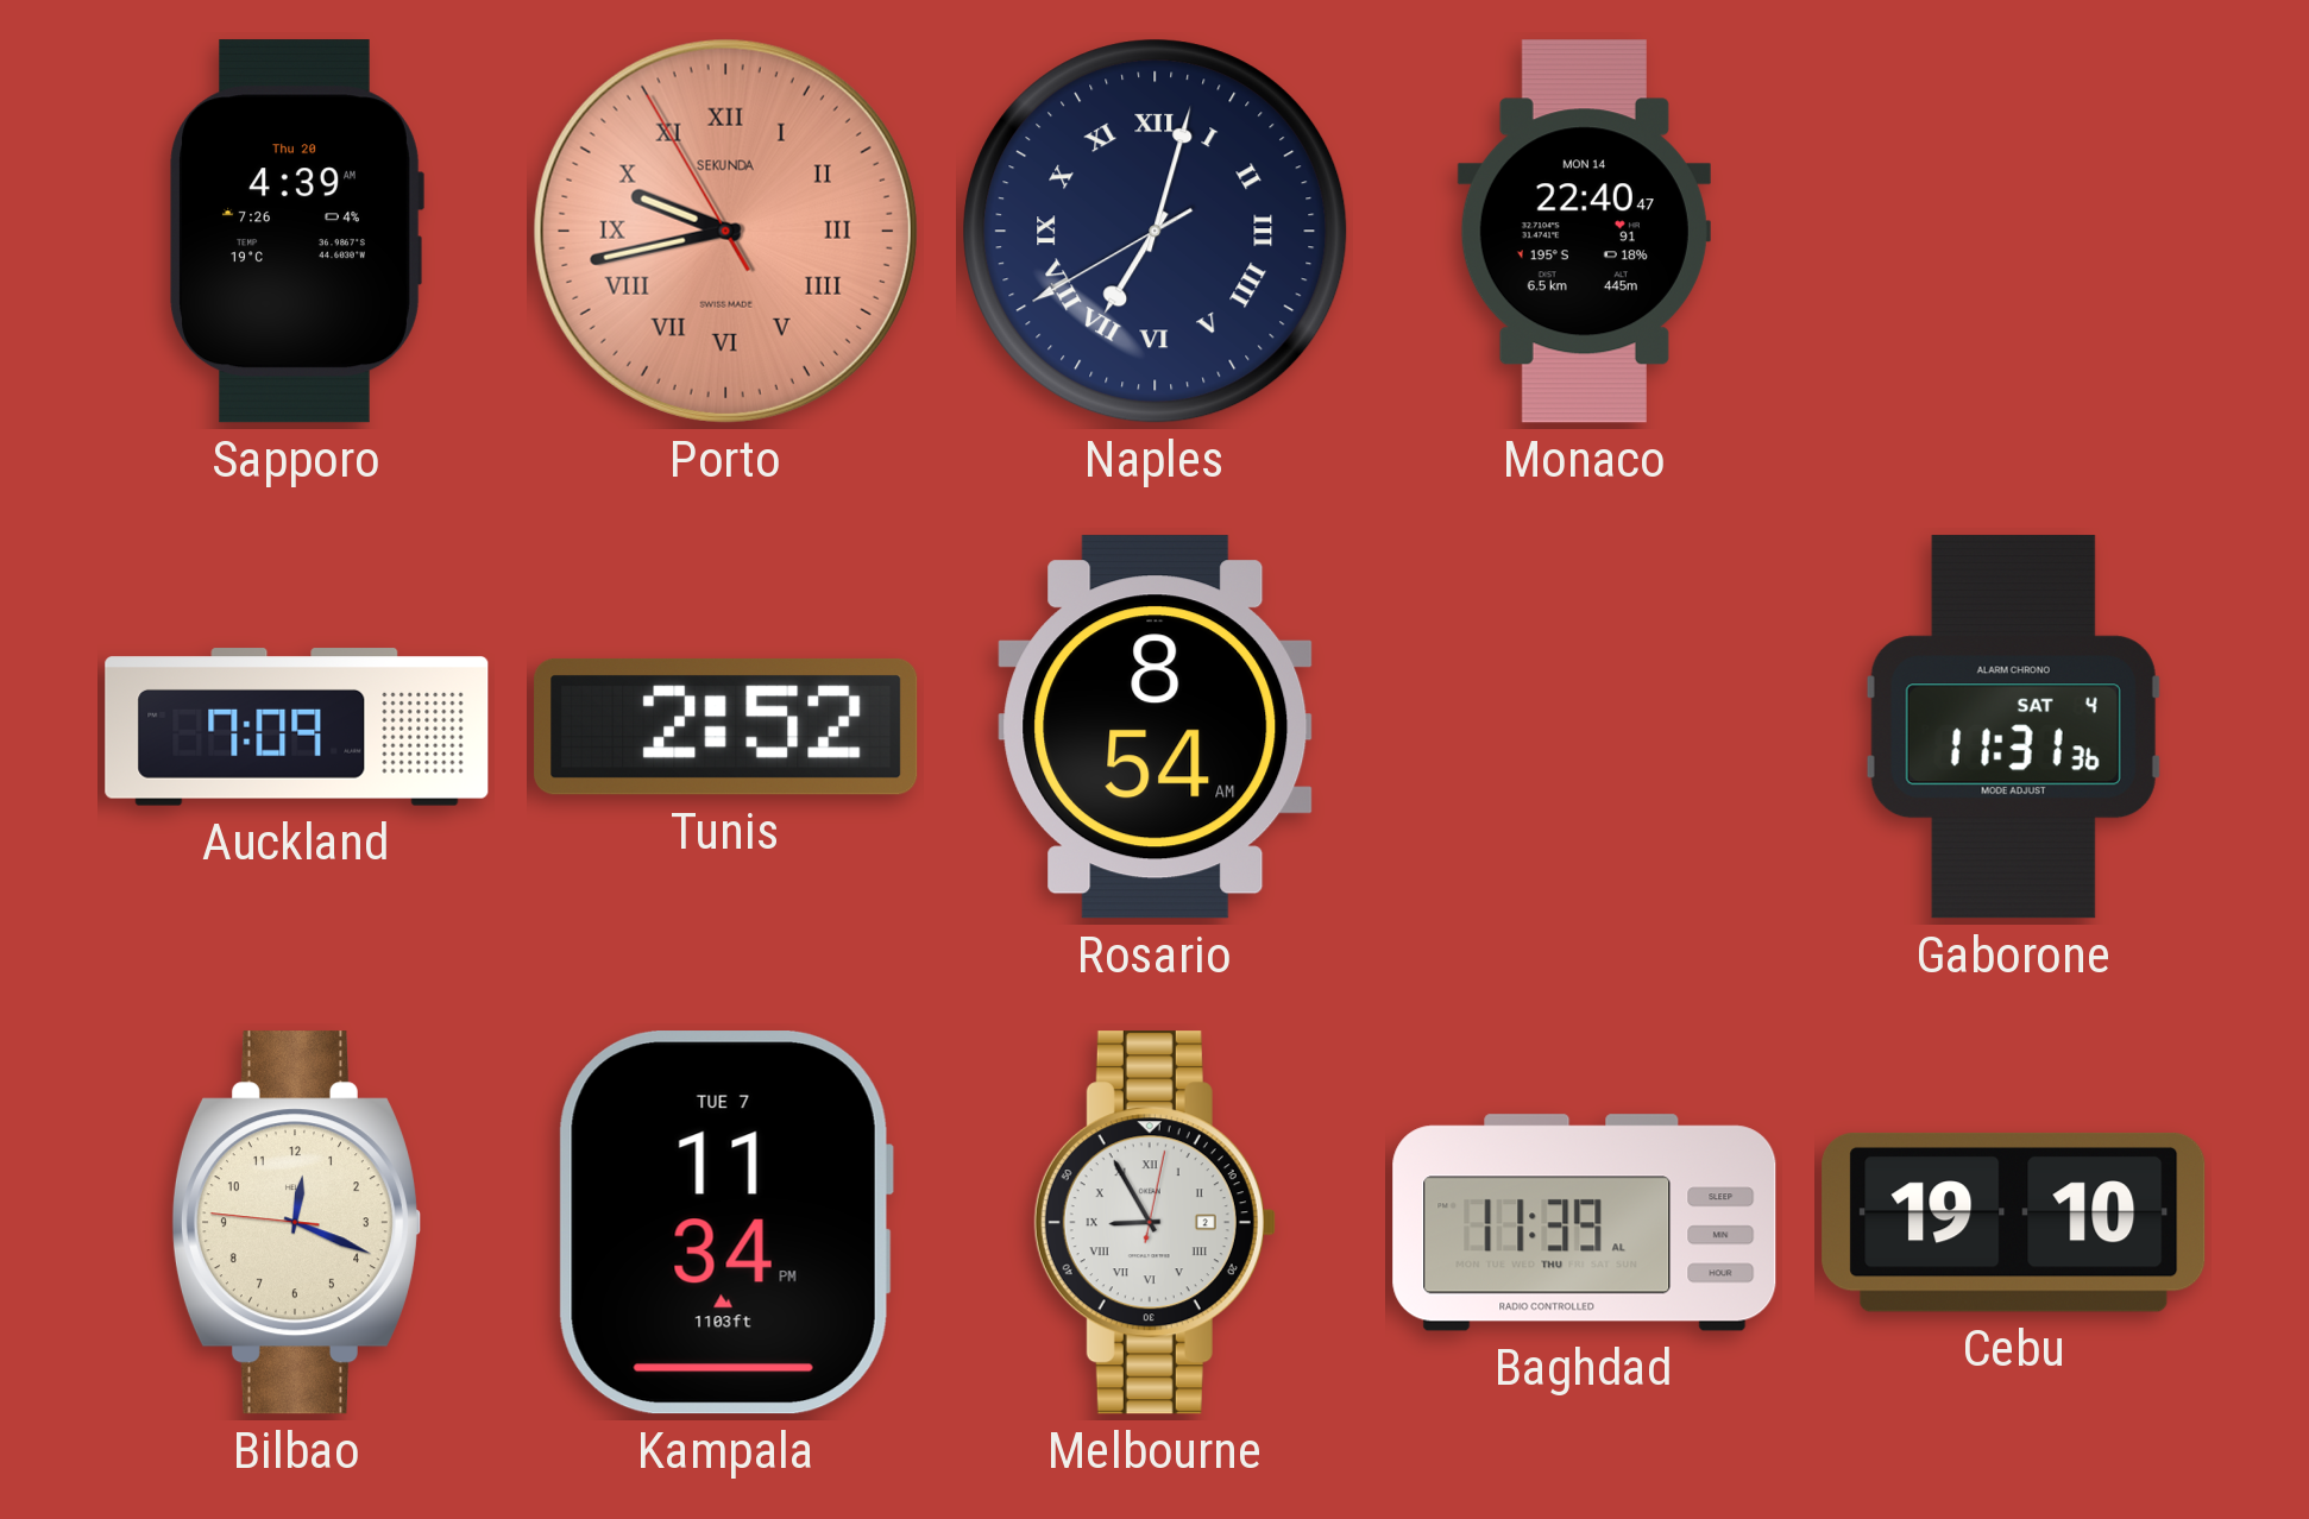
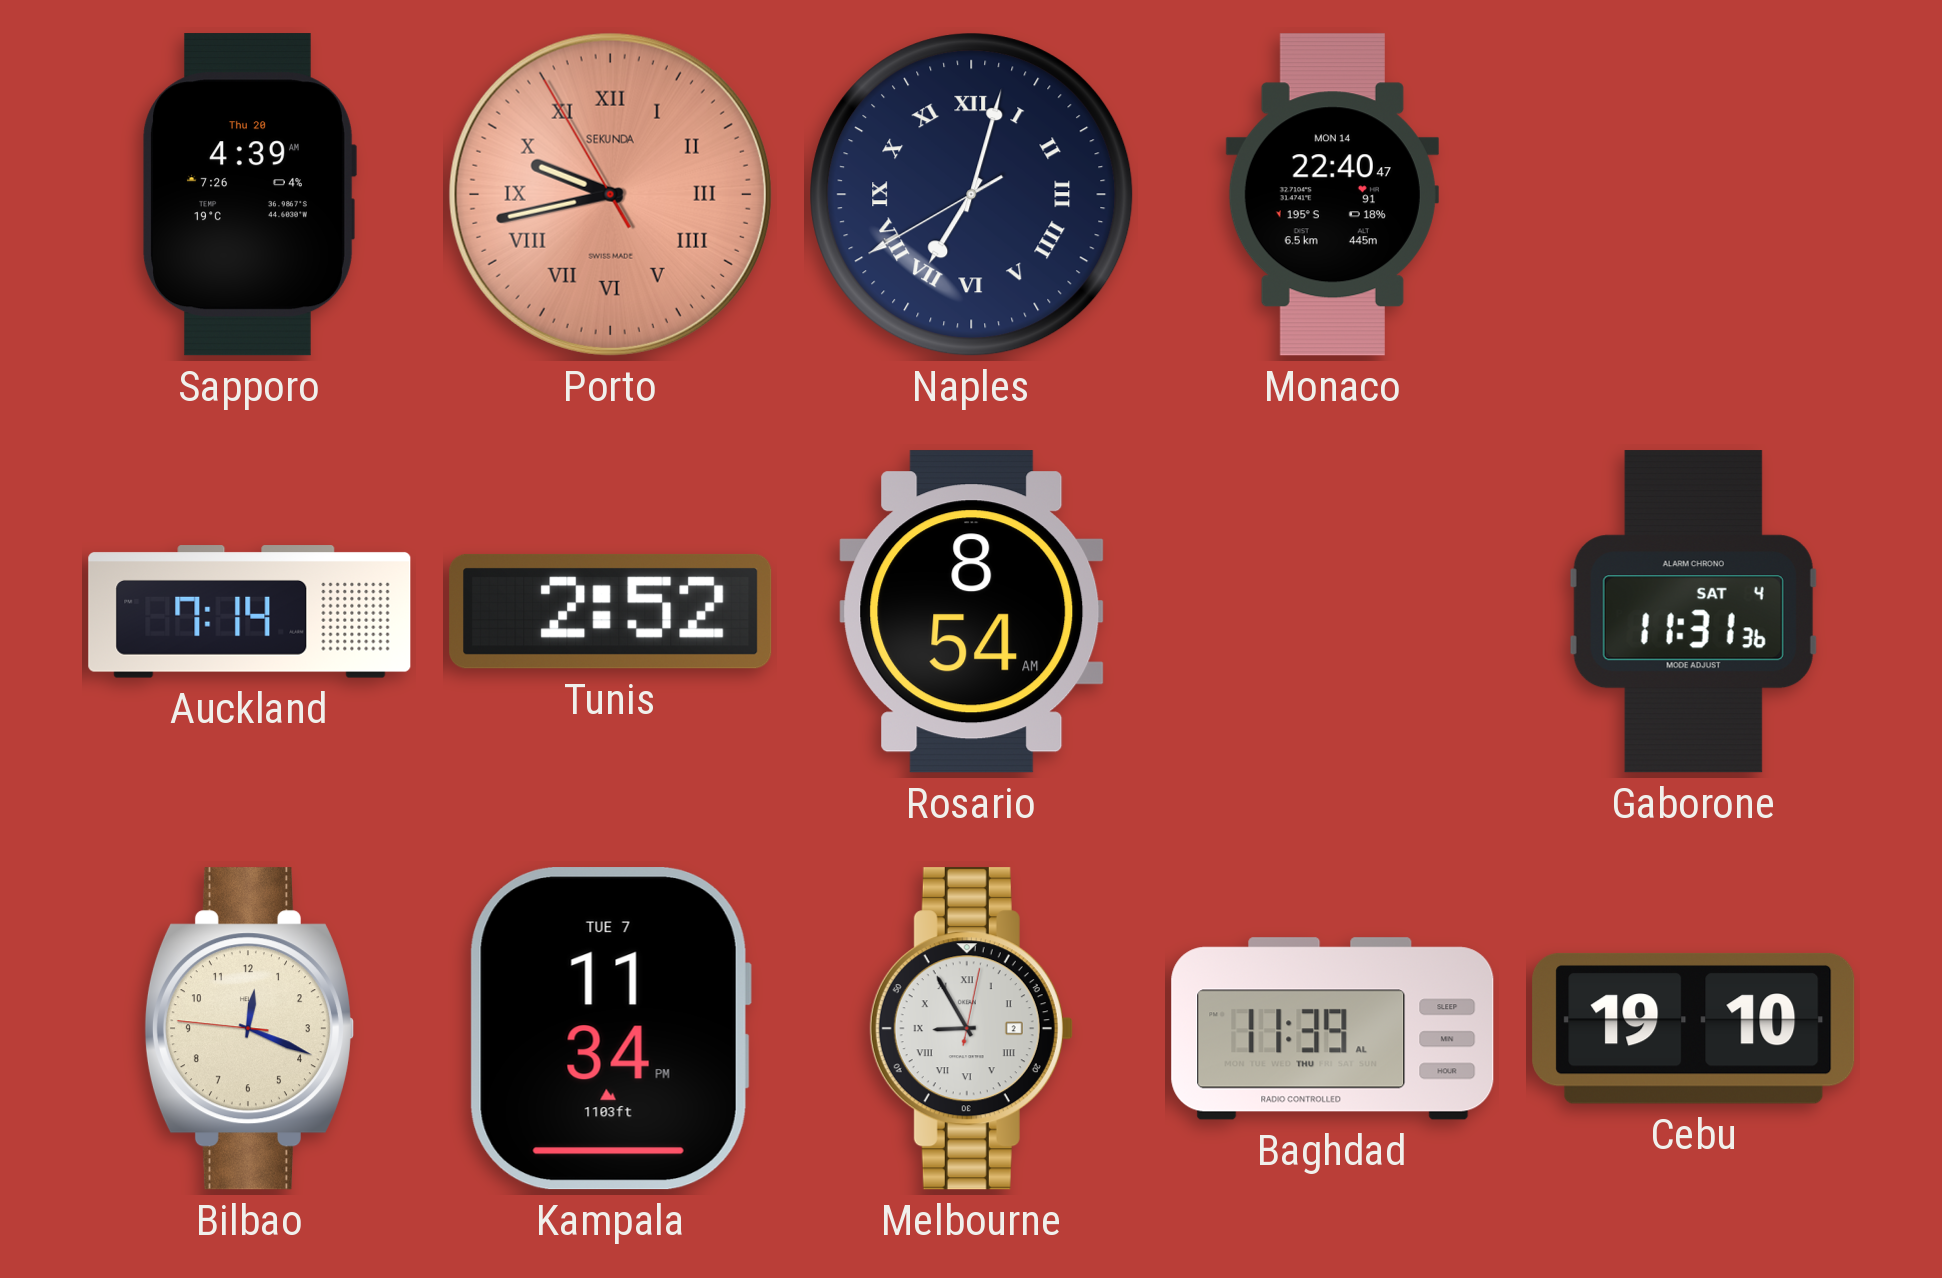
Auckland: 7:09 -> 7:14 (250, 612)
